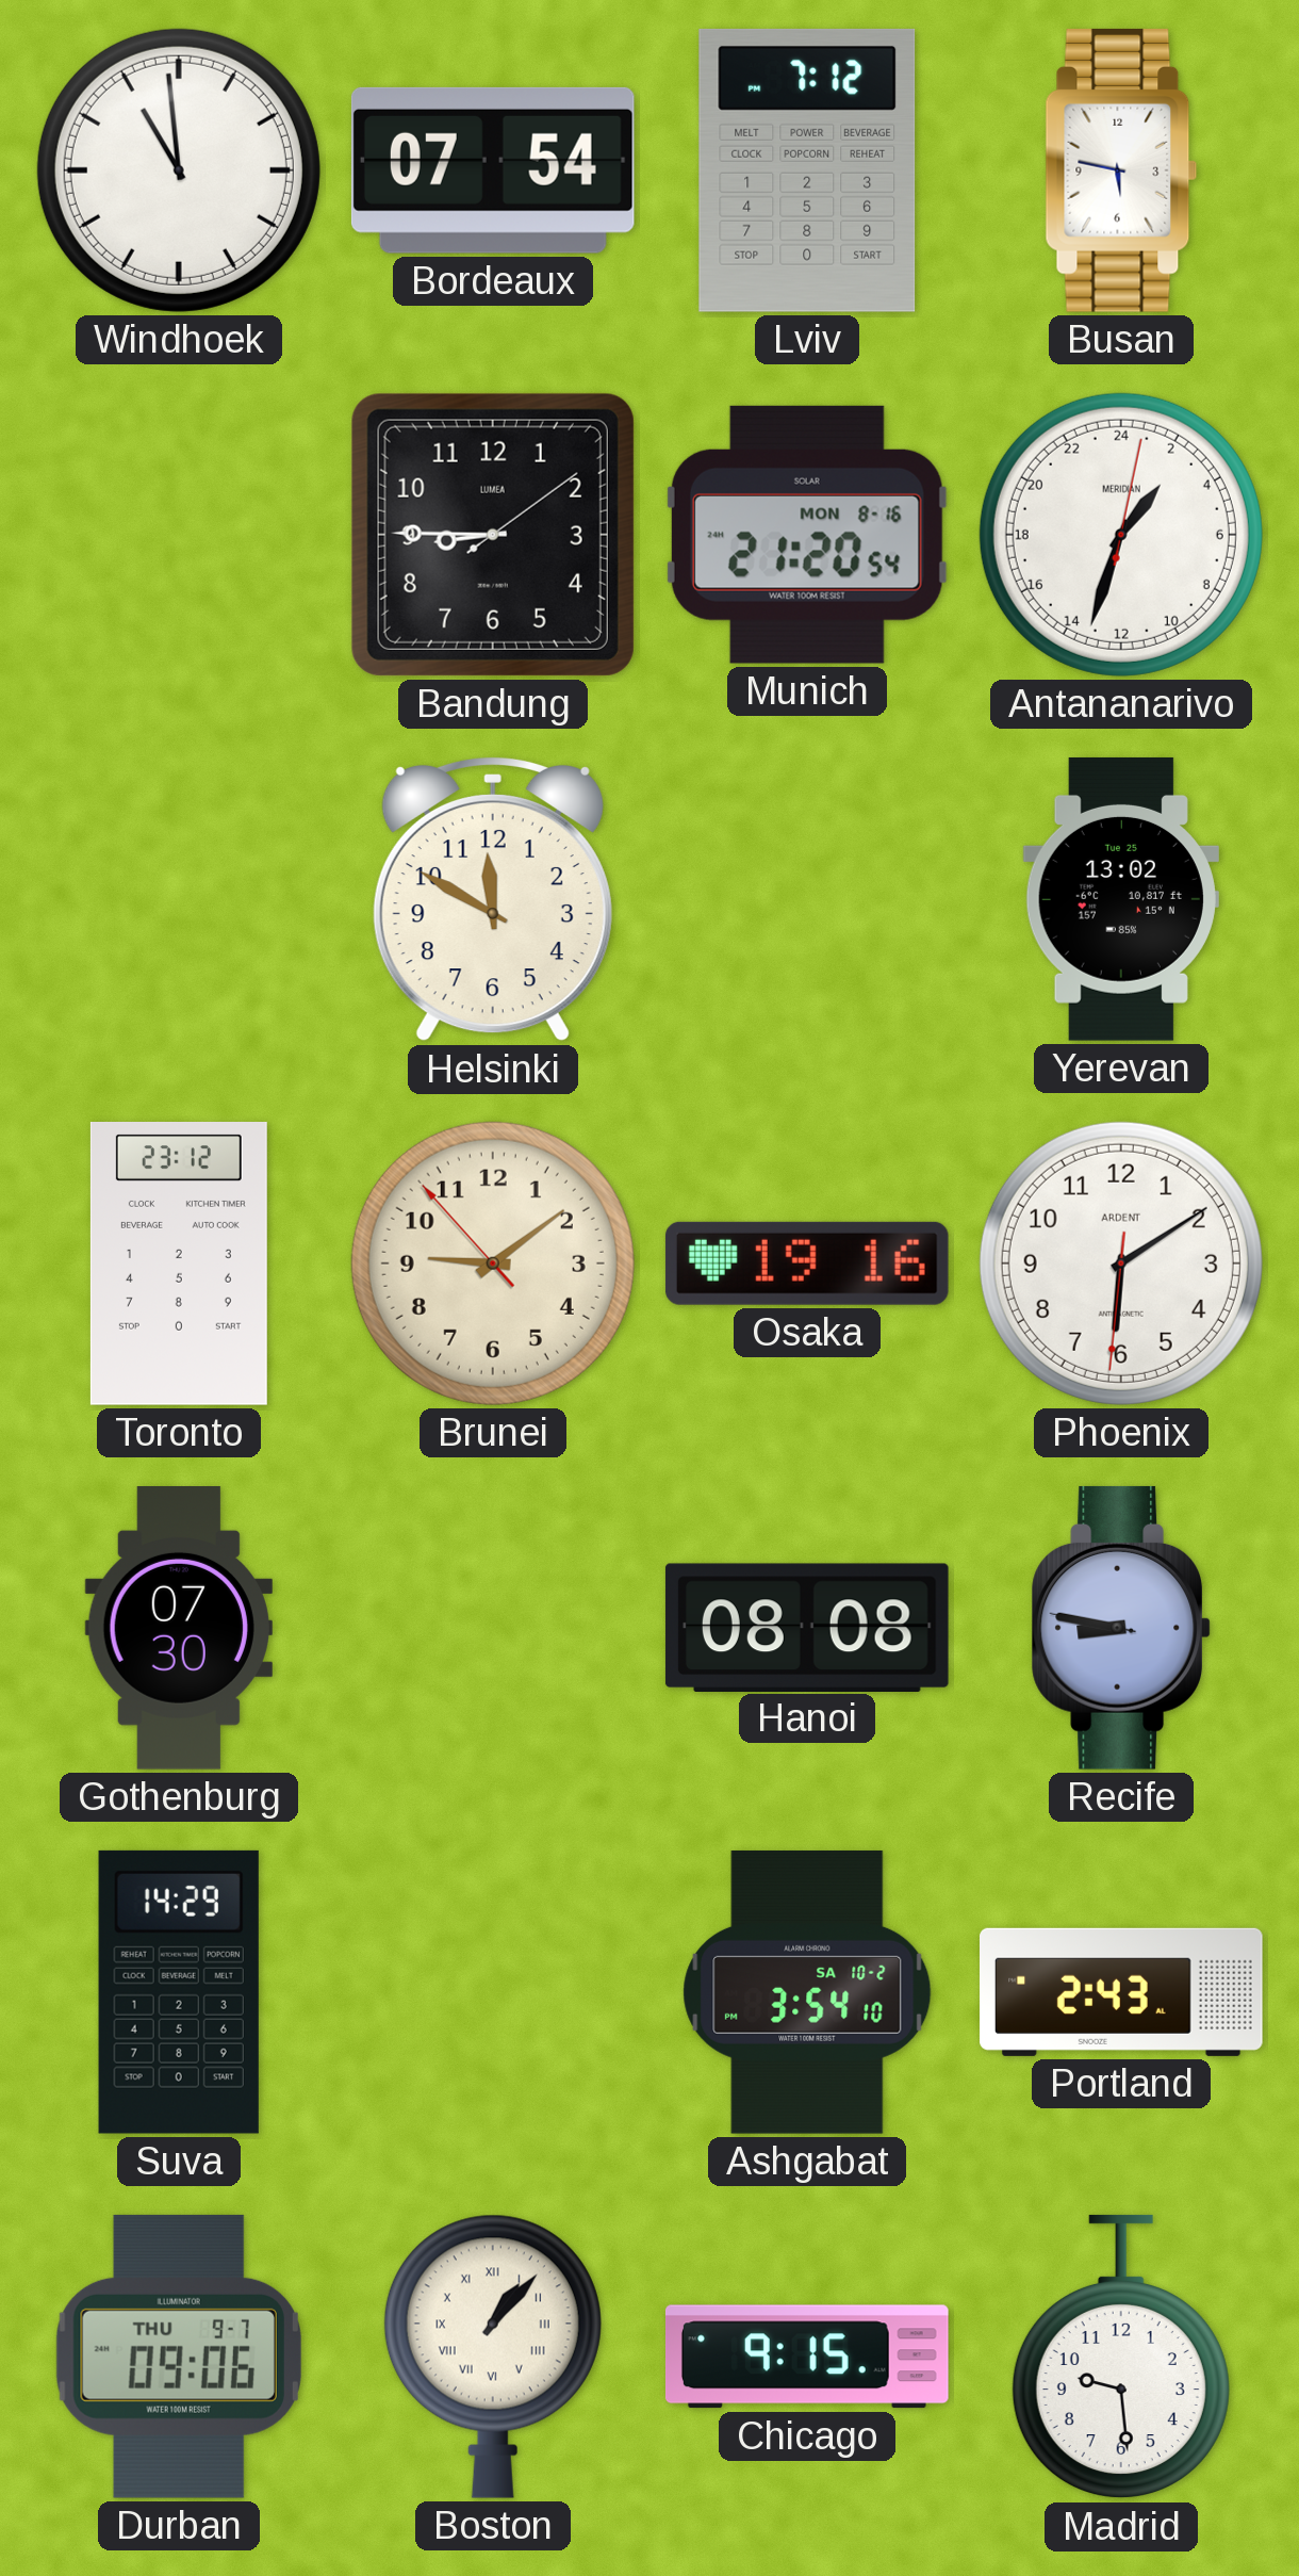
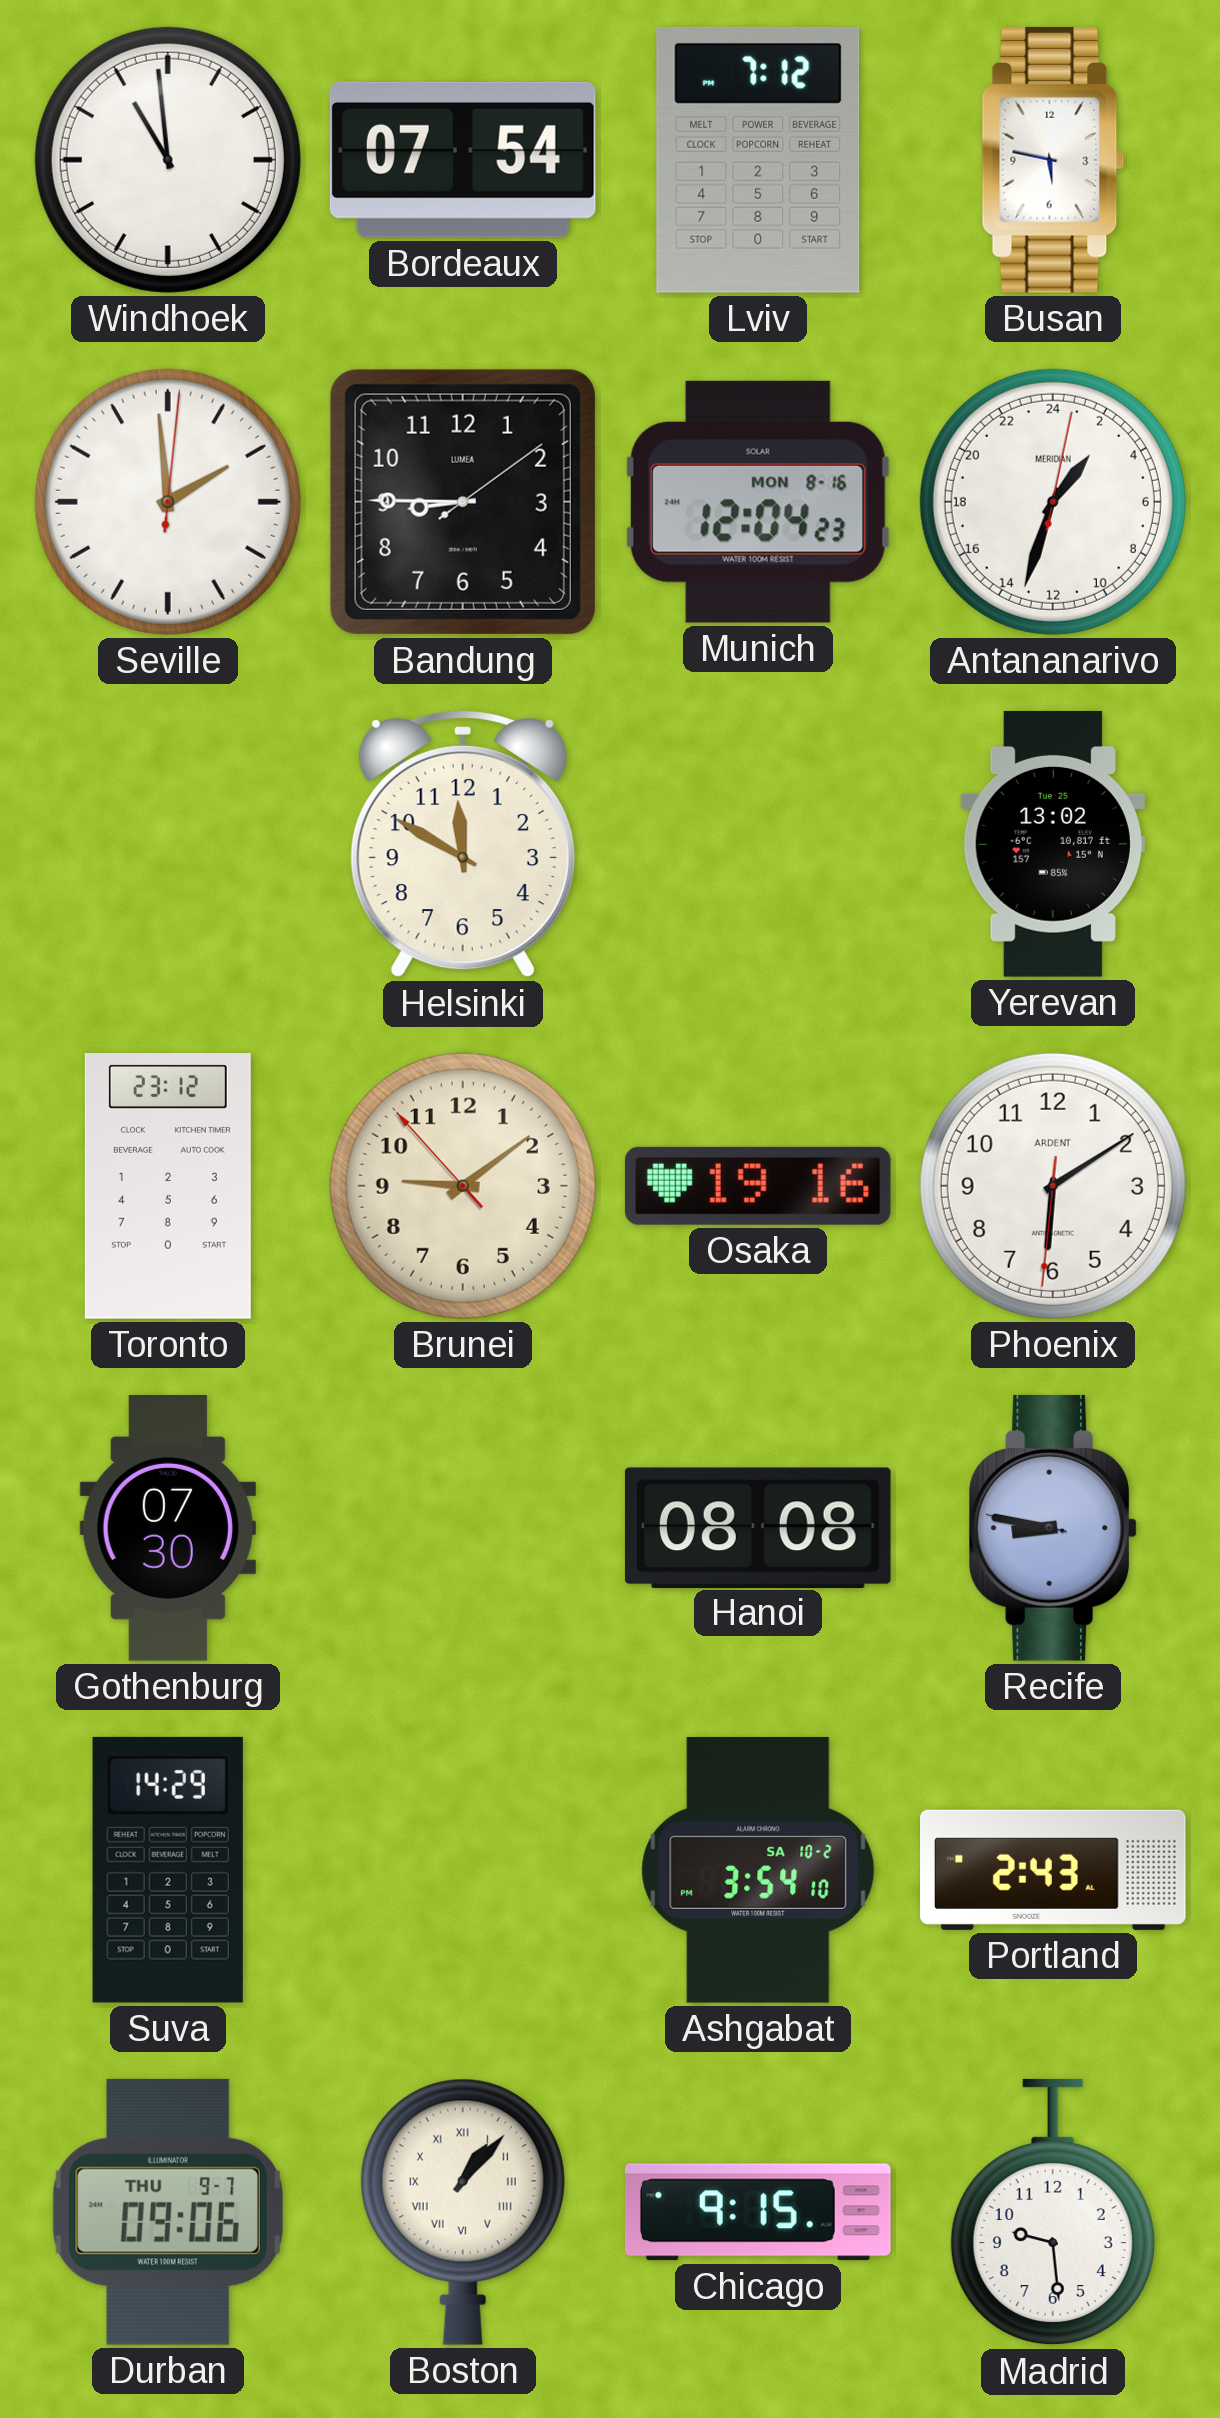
Seville: none -> 1:59 (168, 502)
Munich: 21:20 -> 12:04 (758, 502)
